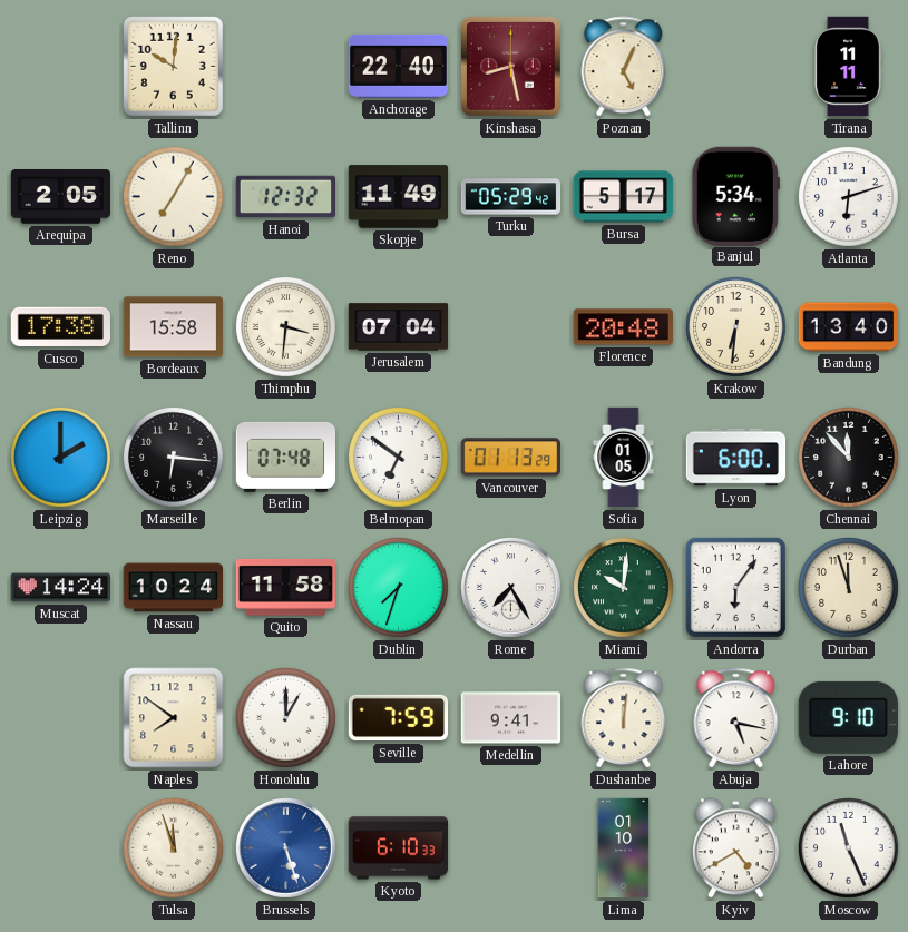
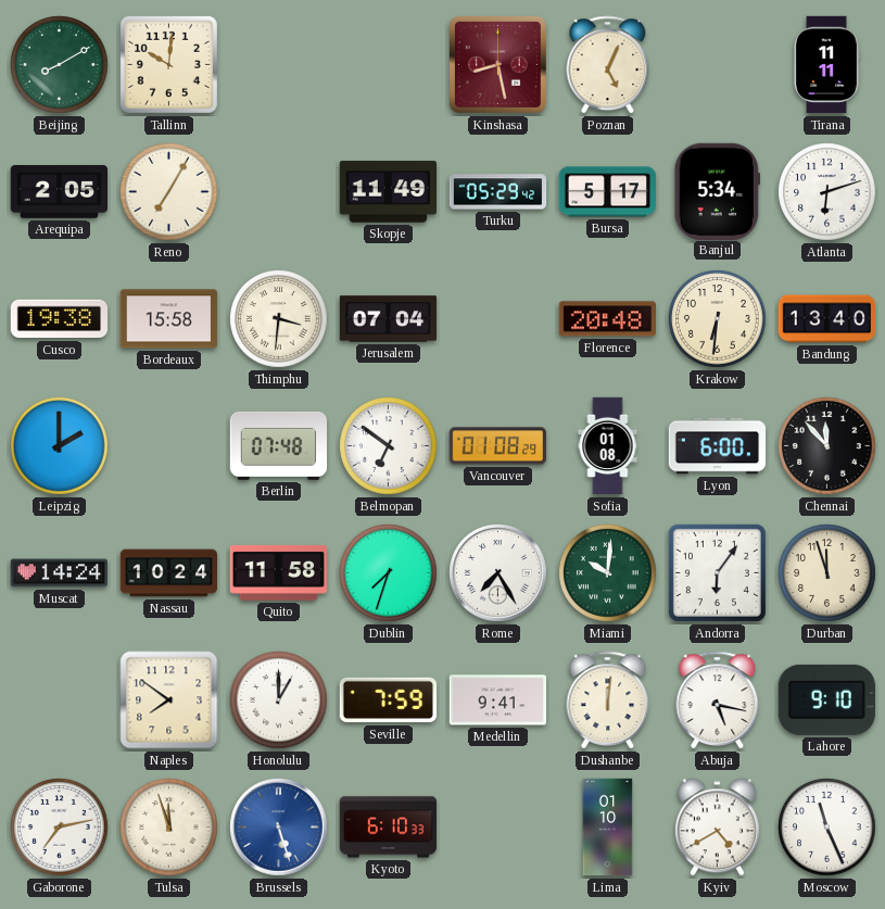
Beijing: none -> 8:10 (60, 65)
Anchorage: 22:40 -> none (398, 66)
Hanoi: 12:32 -> none (285, 197)
Cusco: 17:38 -> 19:38 (59, 319)
Marseille: 6:16 -> none (174, 458)
Vancouver: 01:13 -> 01:08 (497, 446)
Sofia: 01:05 -> 01:08 (608, 446)
Gaborone: none -> 7:13 (60, 828)
